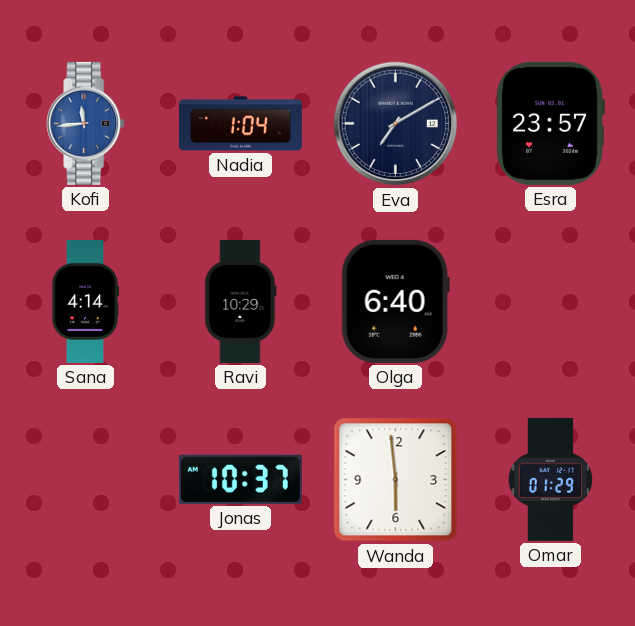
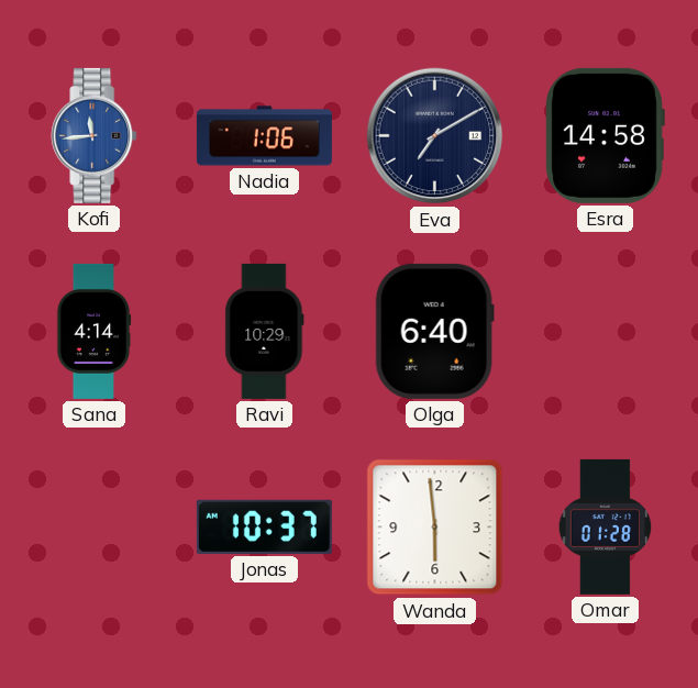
Nadia: 1:04 -> 1:06 (264, 136)
Esra: 23:57 -> 14:58 (605, 135)
Omar: 01:29 -> 01:28 (605, 526)
